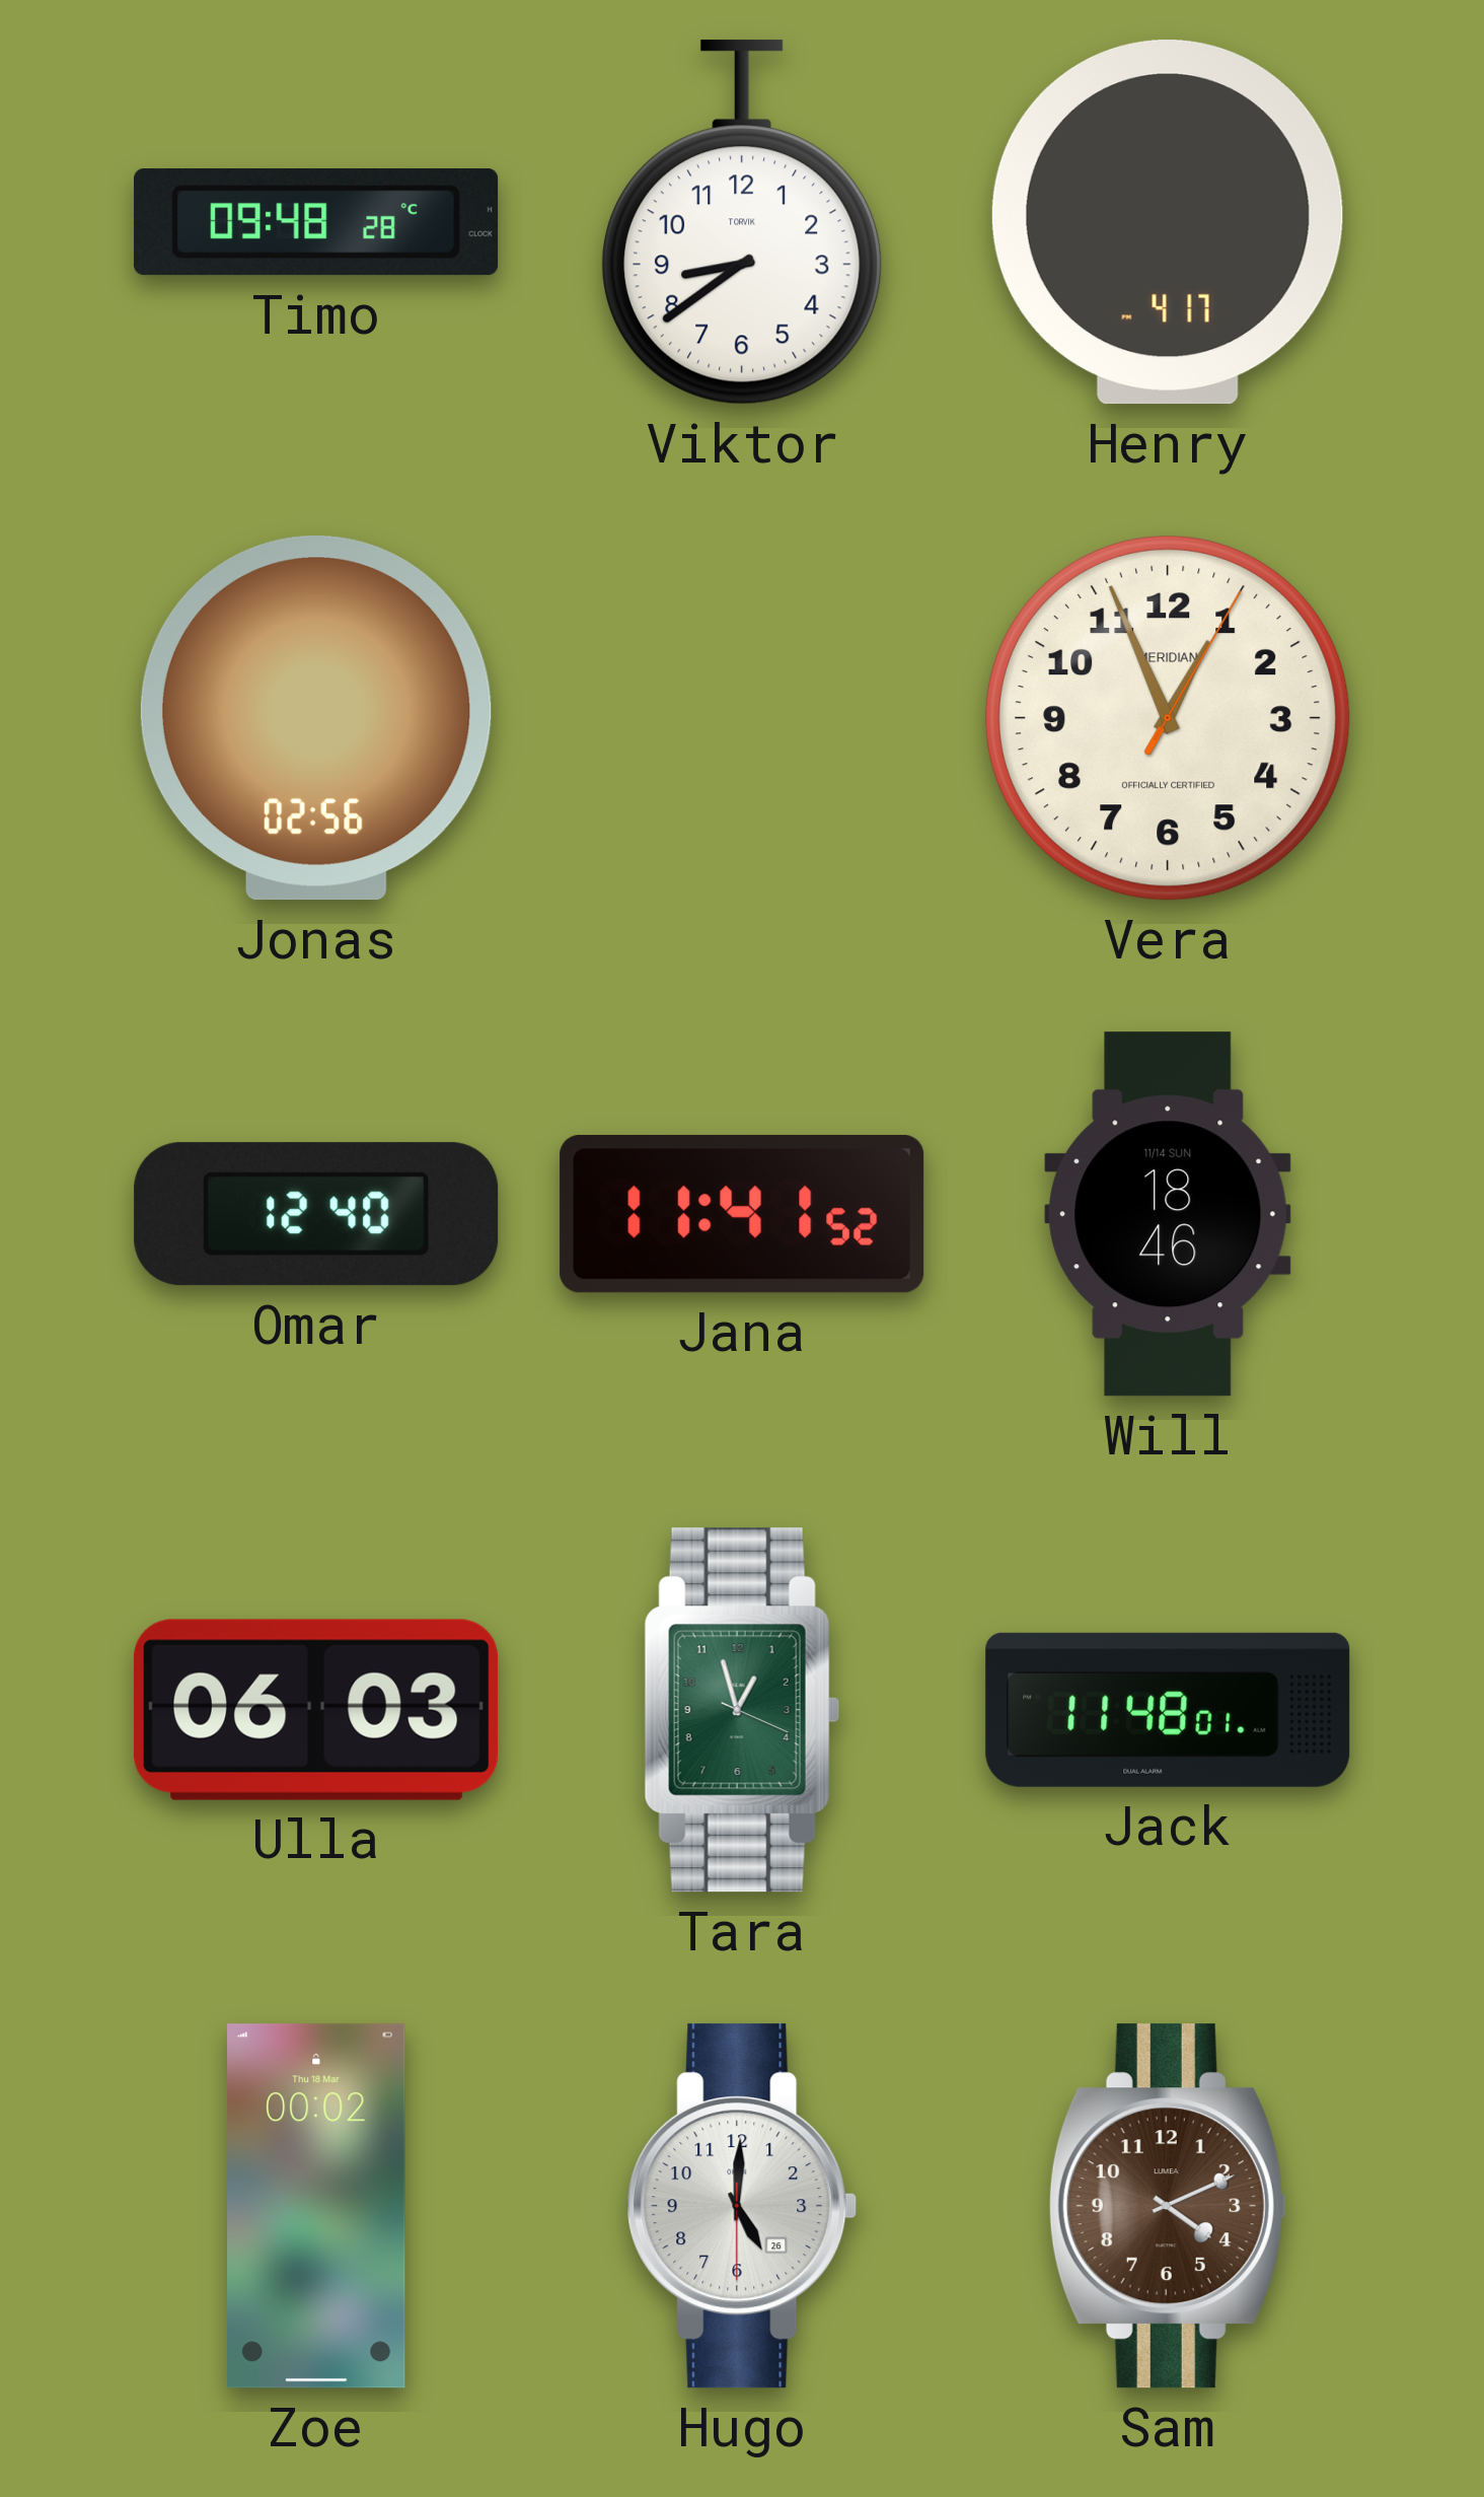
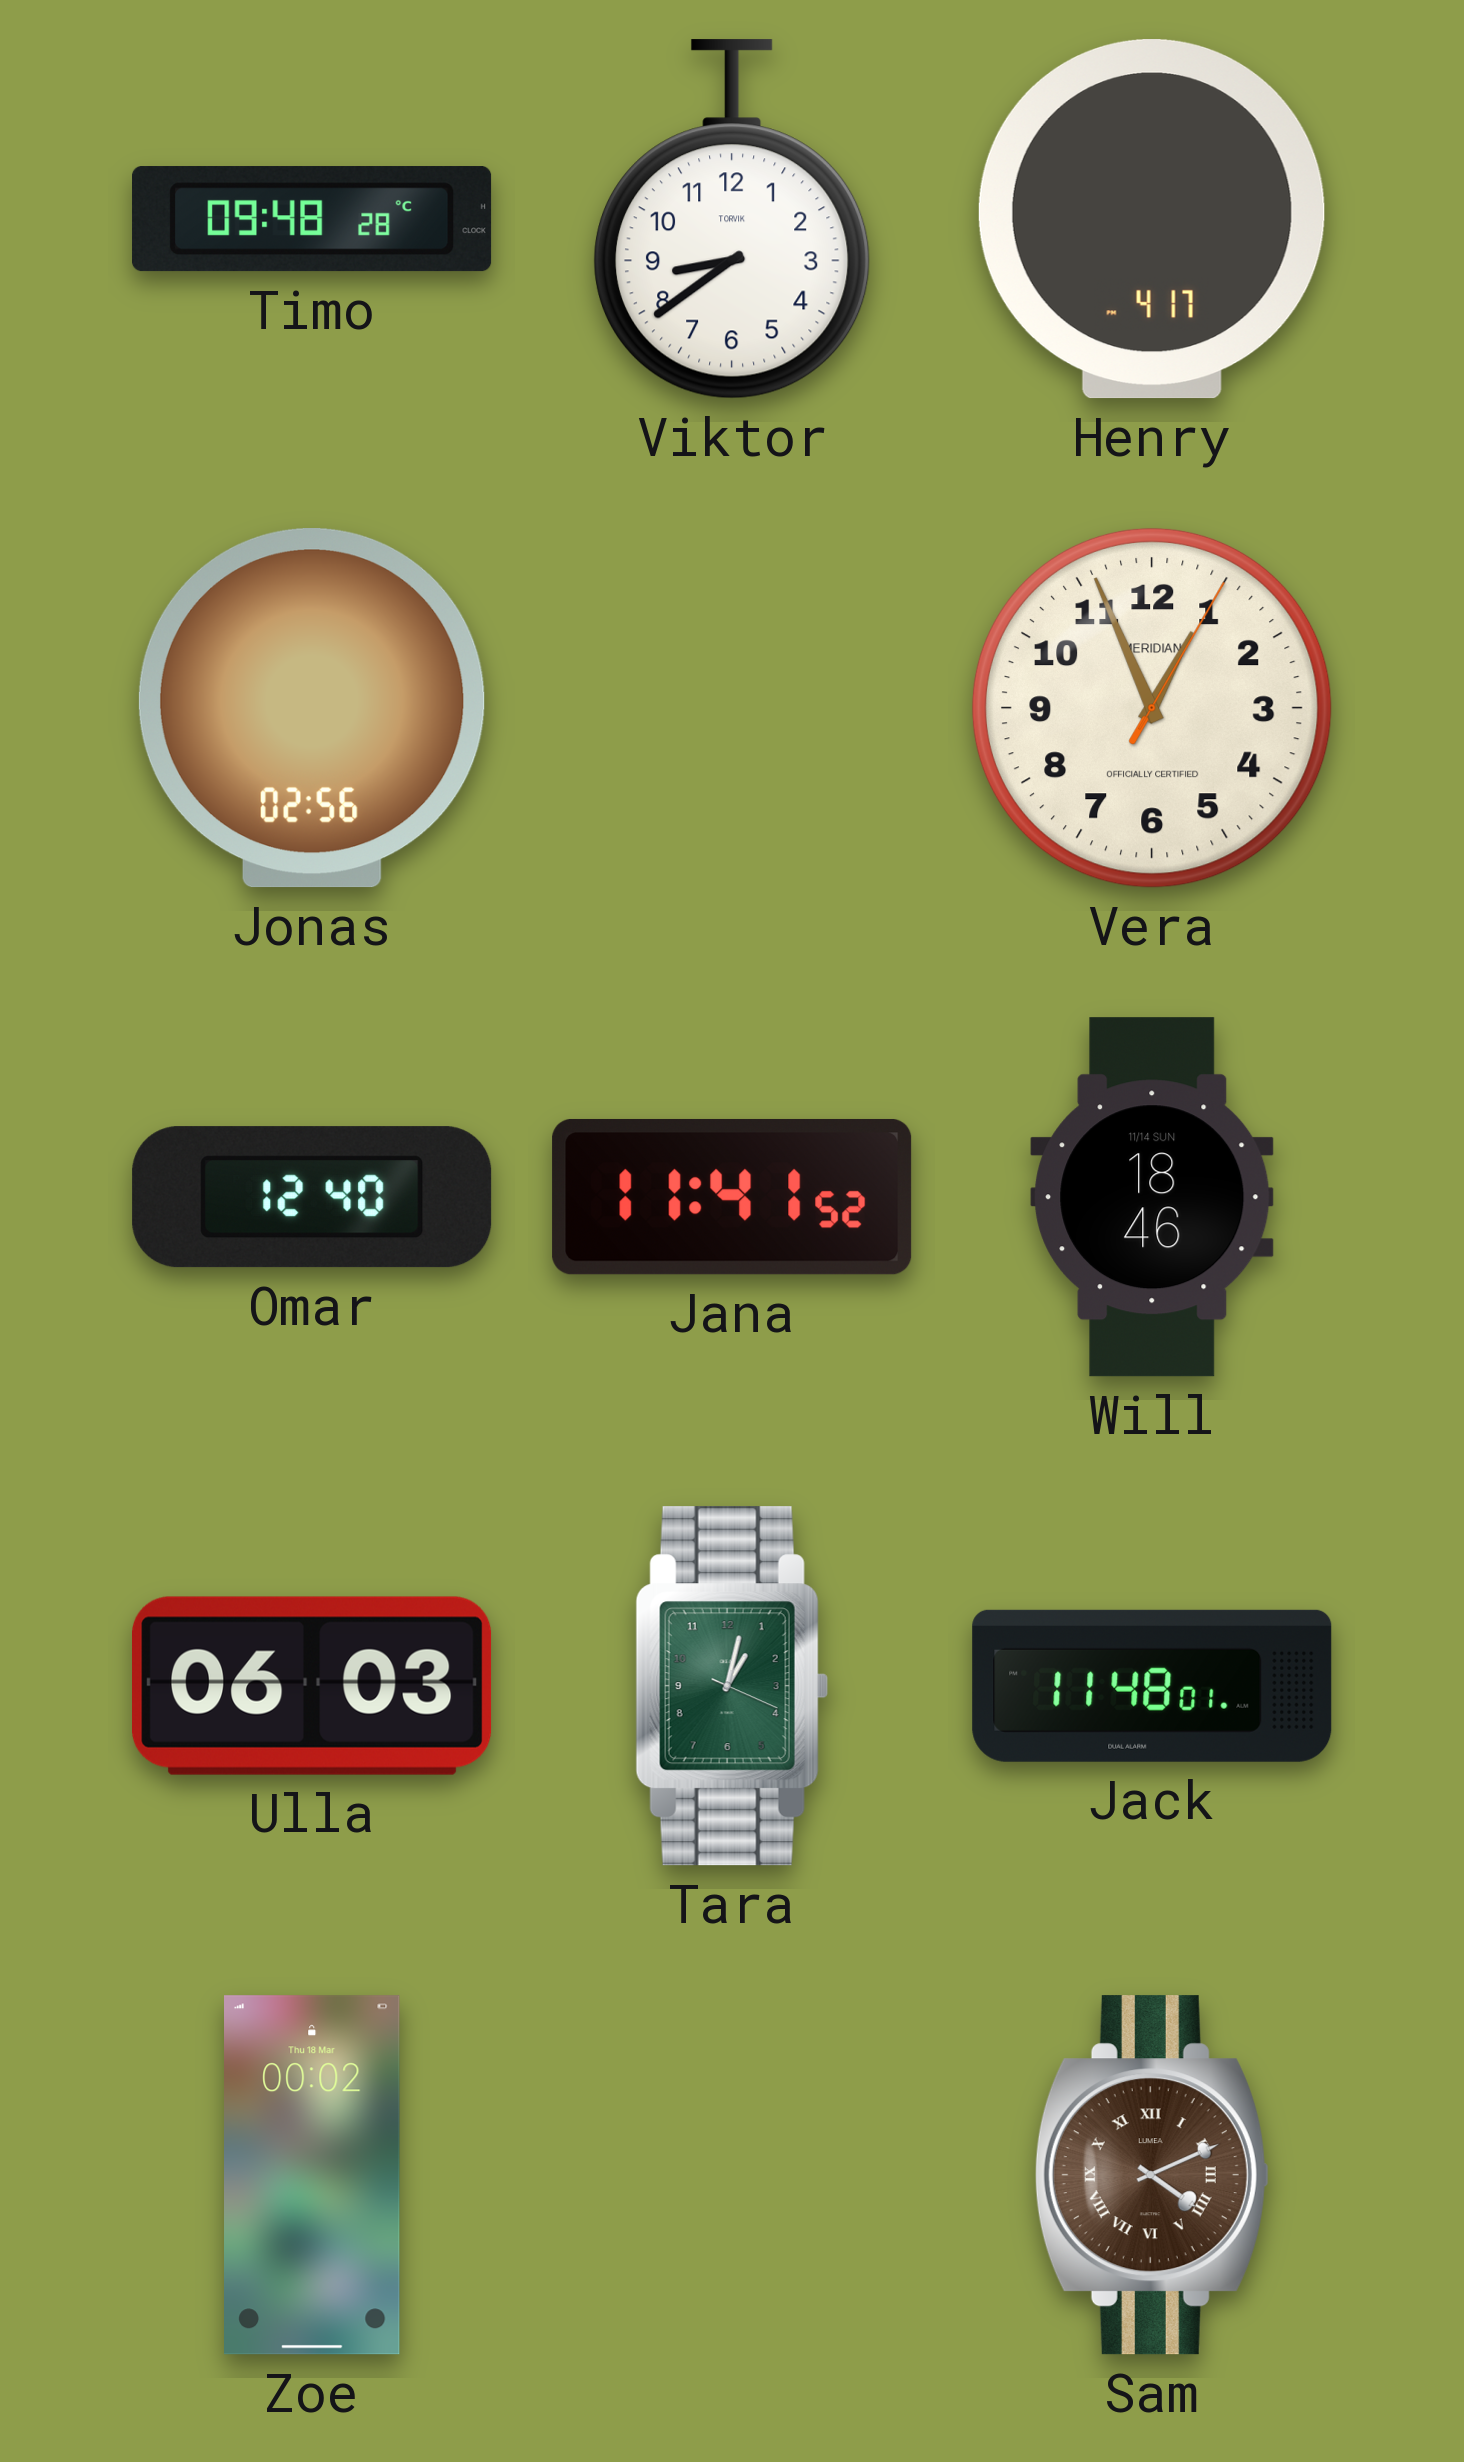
Tara: 12:57 -> 1:02 (732, 1686)
Hugo: 5:00 -> none (742, 2206)
Sam numerals: Arabic -> Roman (1152, 2175)
